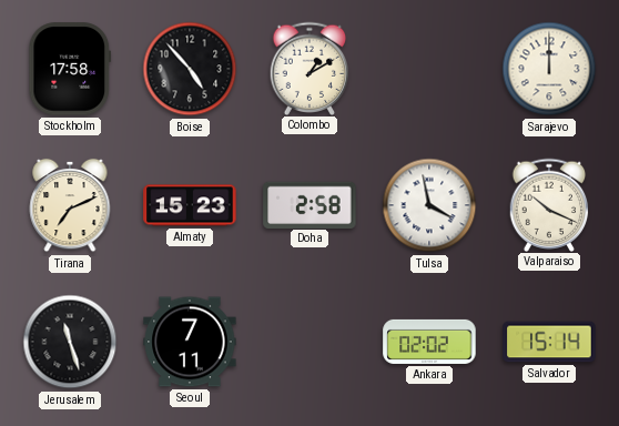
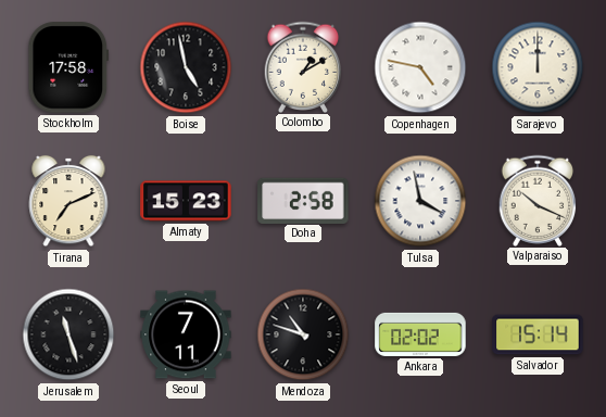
Boise: 4:53 -> 4:58 (186, 67)
Copenhagen: none -> 4:47 (420, 67)
Mendoza: none -> 10:48 (303, 334)
